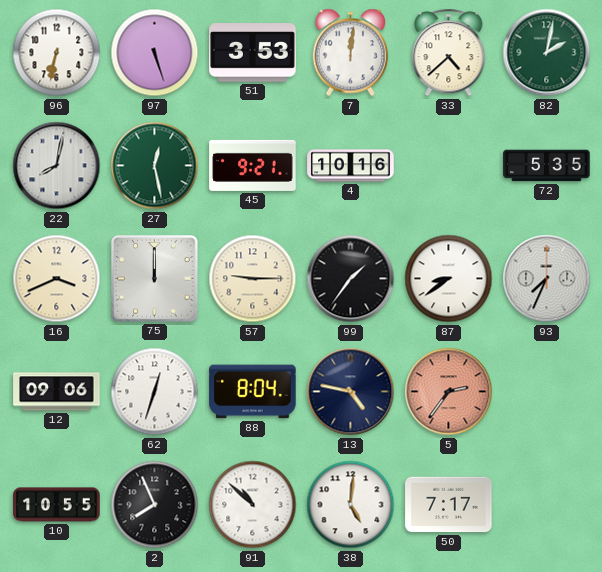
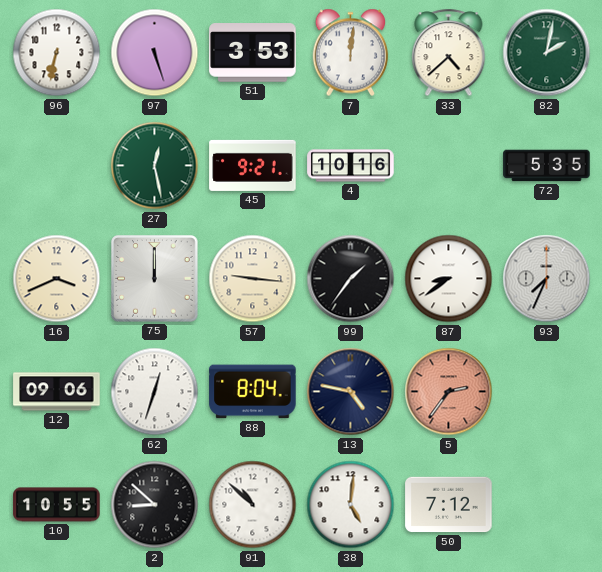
22: 8:02 -> none (57, 166)
57: 9:15 -> 9:16 (253, 279)
2: 7:56 -> 8:52 (155, 505)
50: 7:17 -> 7:12 (449, 505)
